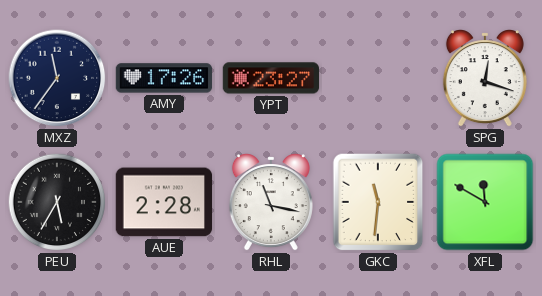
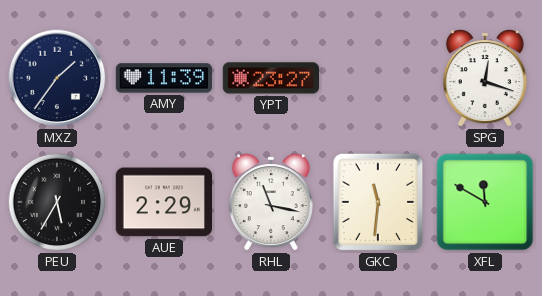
MXZ: 11:36 -> 1:36 (57, 78)
AMY: 17:26 -> 11:39 (164, 78)
AUE: 2:28 -> 2:29 (164, 202)
